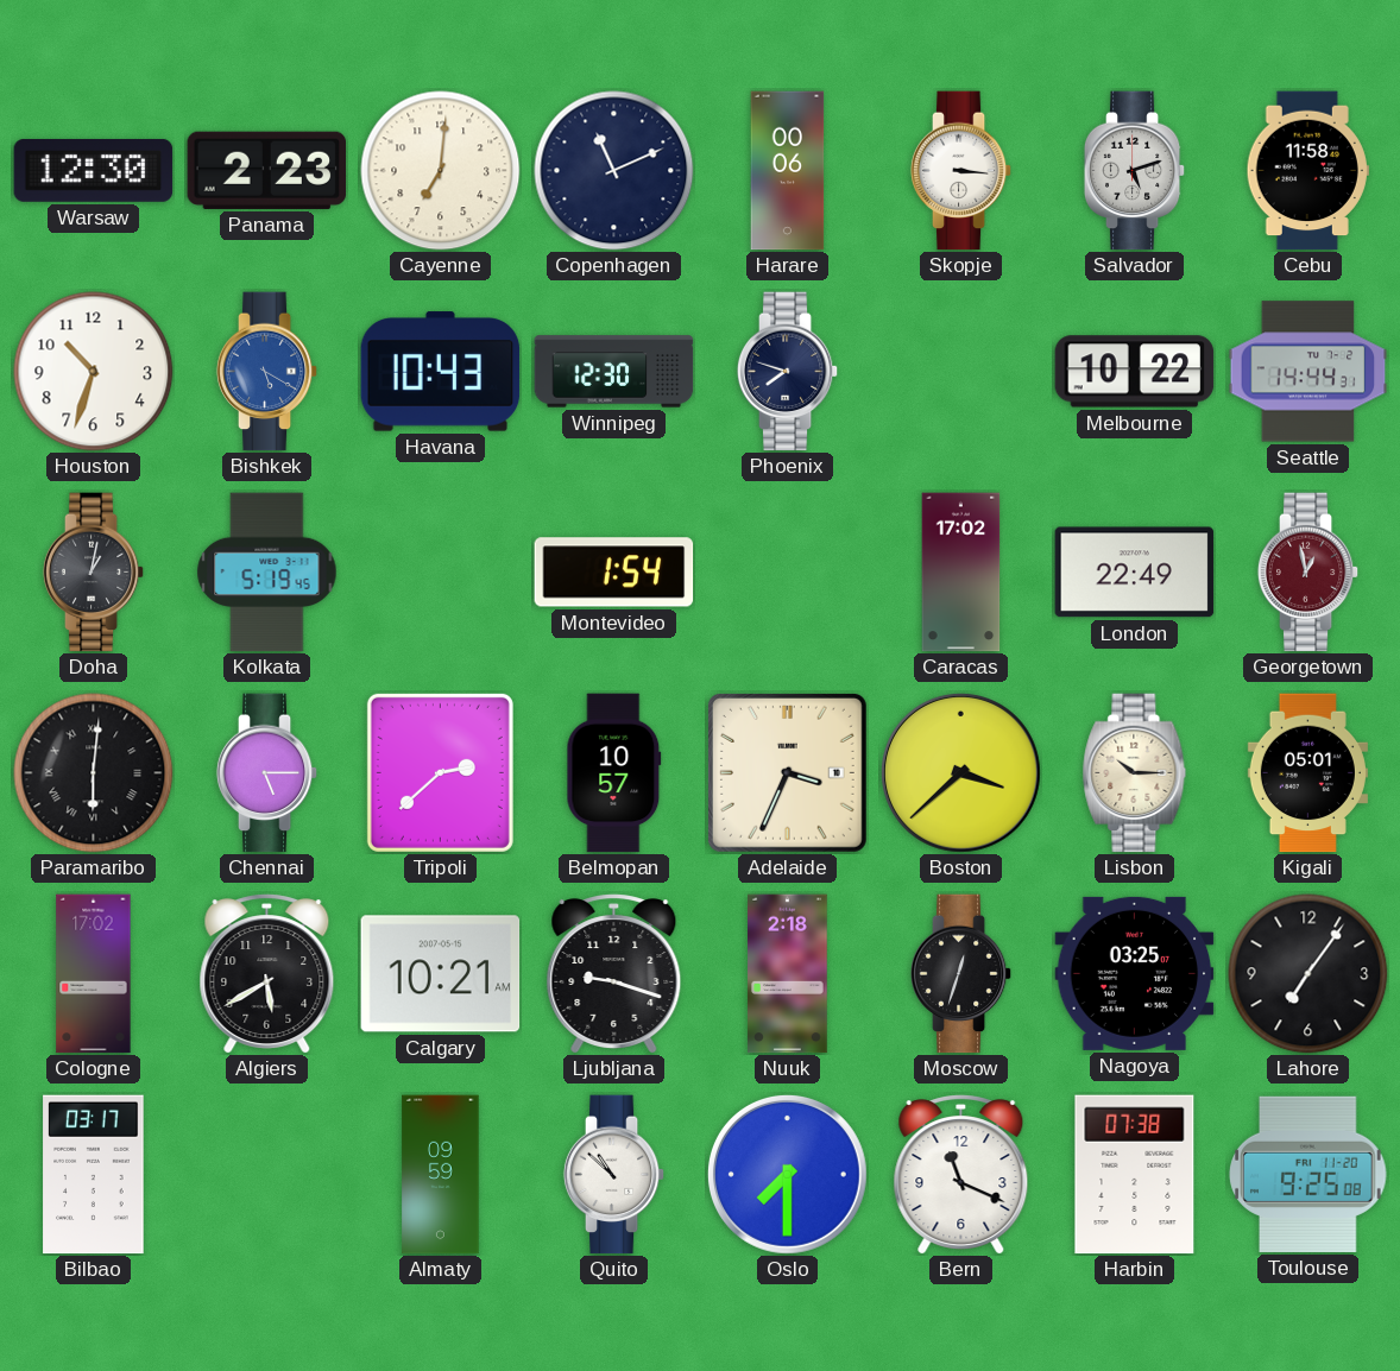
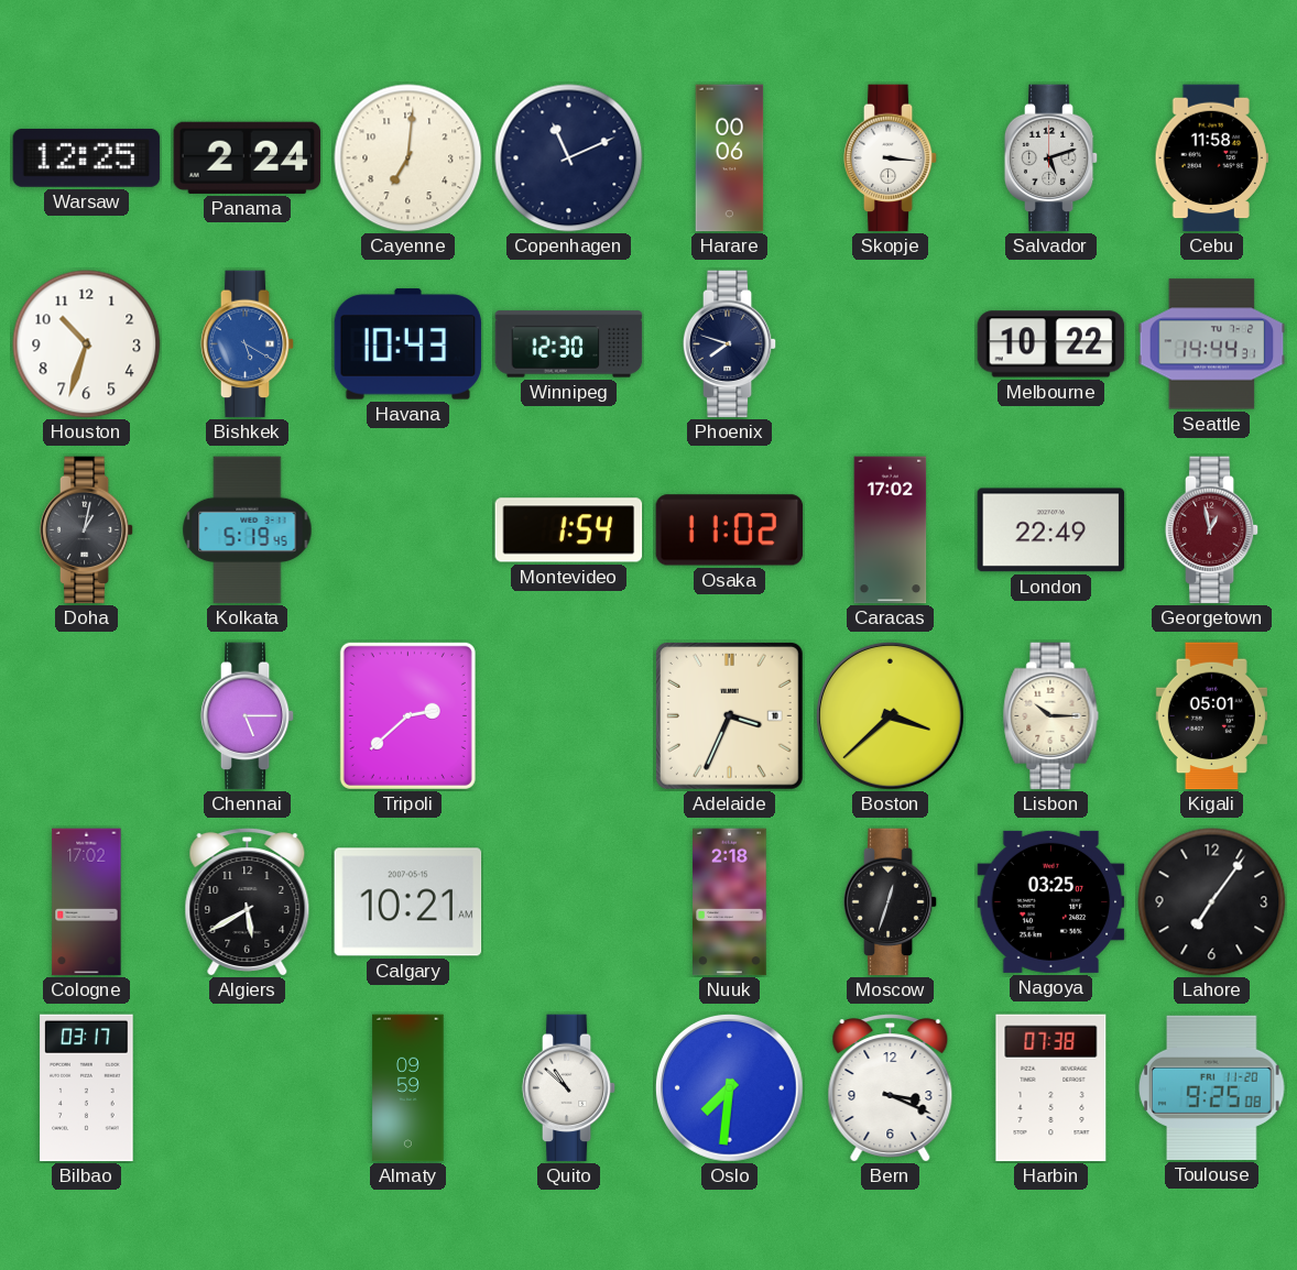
Warsaw: 12:30 -> 12:25 (87, 157)
Panama: 2:23 -> 2:24 (248, 157)
Osaka: none -> 11:02 (730, 530)
Paramaribo: 6:01 -> none (94, 773)
Belmopan: 10:57 -> none (614, 773)
Ljubljana: 9:18 -> none (614, 973)
Oslo: 7:30 -> 7:31 (729, 1087)
Bern: 11:19 -> 3:19 (891, 1087)
